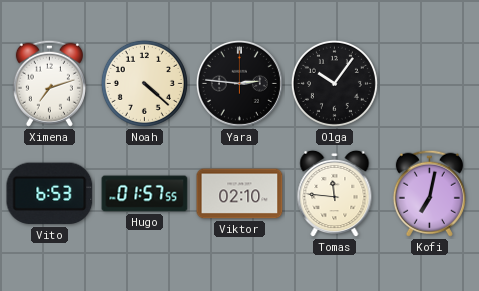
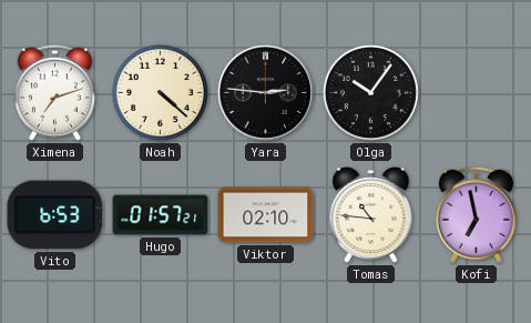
Hugo: 01:57:55 -> 01:57:21 (161, 215)
Tomas: 11:46 -> 10:46 (371, 215)
Kofi: 7:02 -> 6:58 (476, 214)
